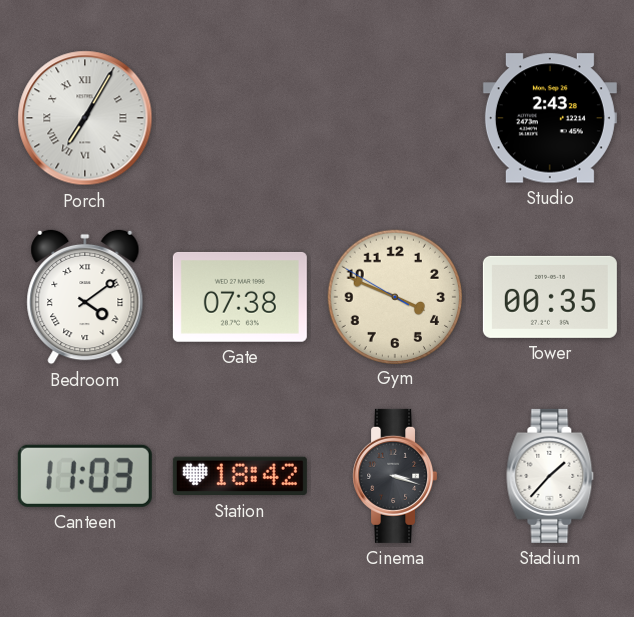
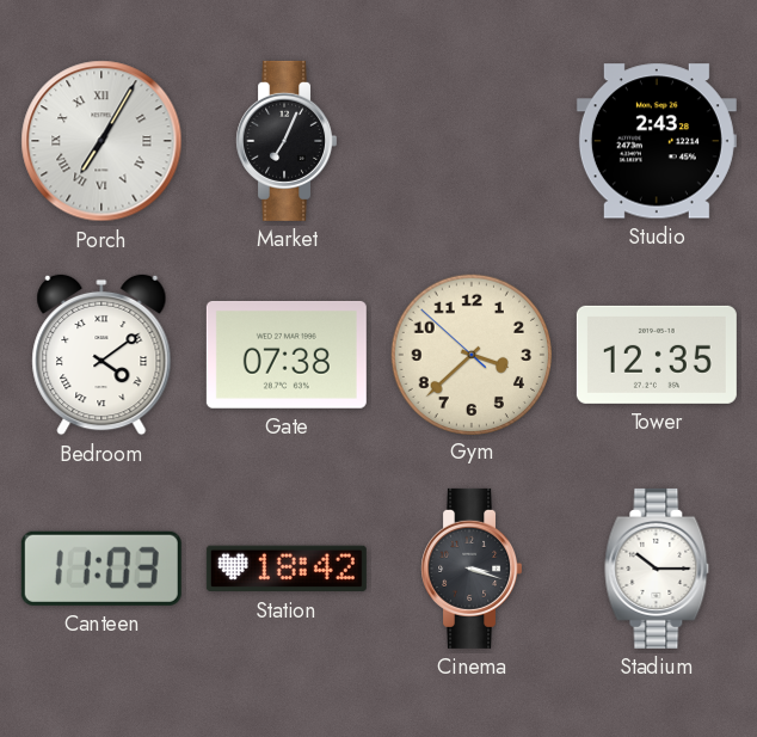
Market: none -> 7:04 (287, 141)
Gym: 3:48 -> 3:37 (470, 354)
Tower: 00:35 -> 12:35 (657, 355)
Stadium: 1:37 -> 10:15 (657, 569)
